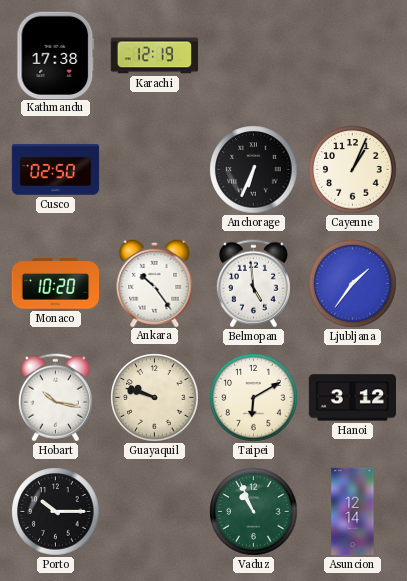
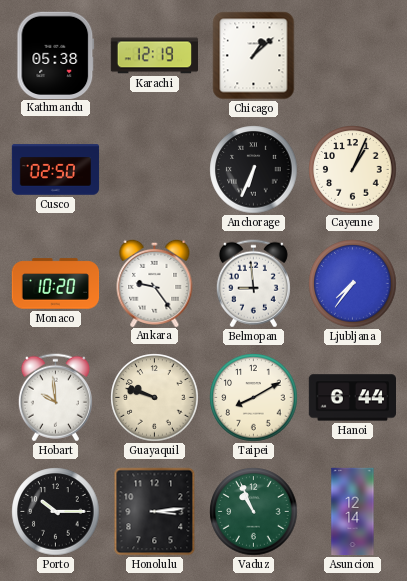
Kathmandu: 17:38 -> 05:38 (56, 55)
Chicago: none -> 1:08 (254, 56)
Ankara: 10:24 -> 9:24 (155, 282)
Belmopan: 4:59 -> 8:59 (253, 284)
Ljubljana: 1:36 -> 7:36 (353, 284)
Hobart: 10:17 -> 9:59 (55, 398)
Taipei: 6:10 -> 8:10 (254, 398)
Hanoi: 3:12 -> 6:44 (352, 398)
Honolulu: none -> 3:14 (155, 512)
